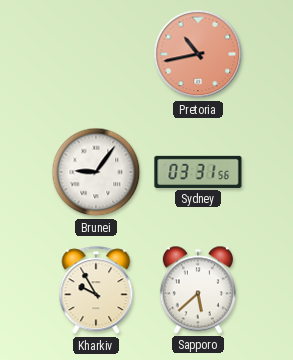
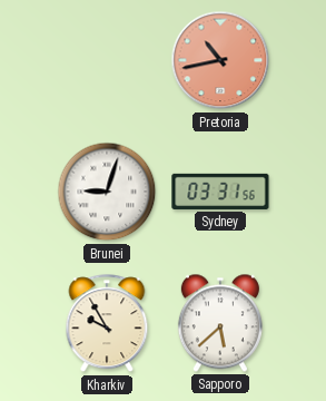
Brunei: 9:06 -> 9:03 (107, 192)
